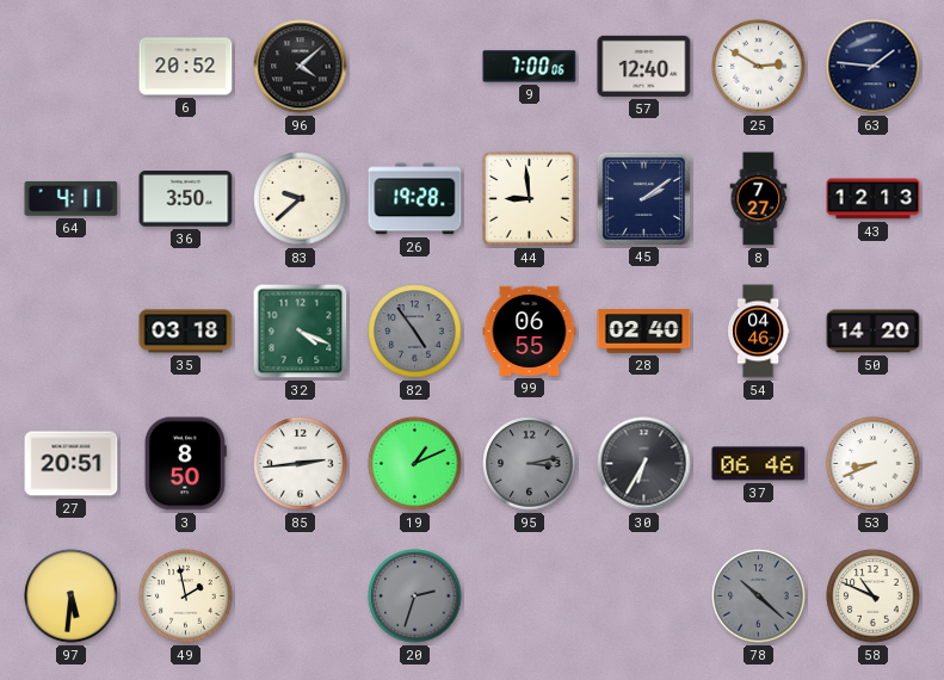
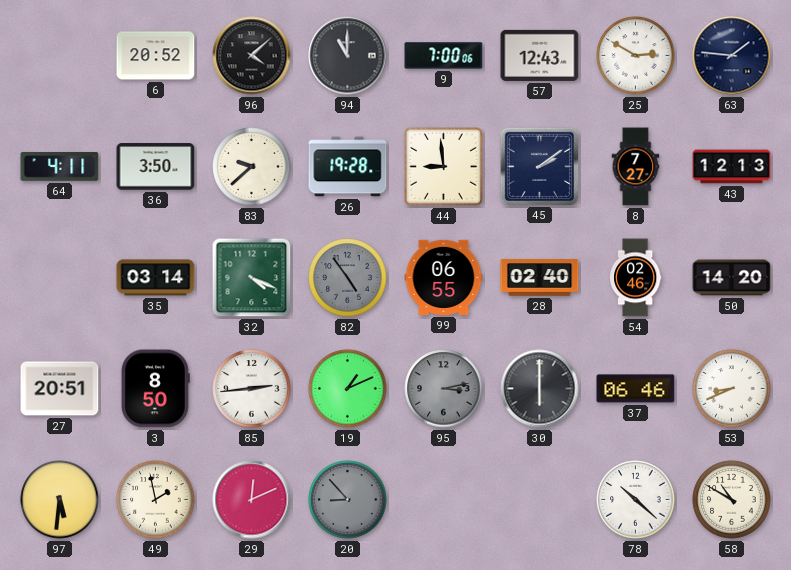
94: none -> 11:00 (348, 56)
57: 12:40 -> 12:43 (540, 55)
35: 03:18 -> 03:14 (156, 278)
54: 04:46 -> 02:46 (636, 278)
30: 6:35 -> 6:00 (540, 389)
29: none -> 12:11 (252, 500)
20: 2:33 -> 8:53 (348, 500)
78 dial: grey -> white (636, 500)
58: 10:49 -> 10:50 (732, 500)
